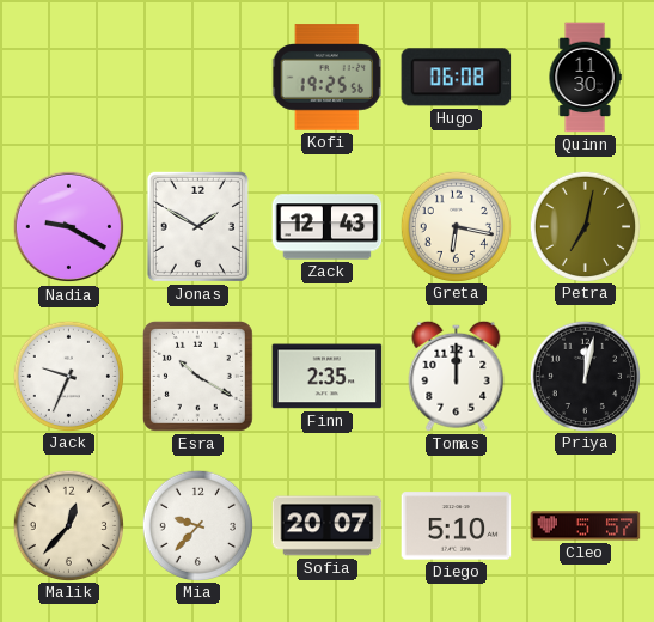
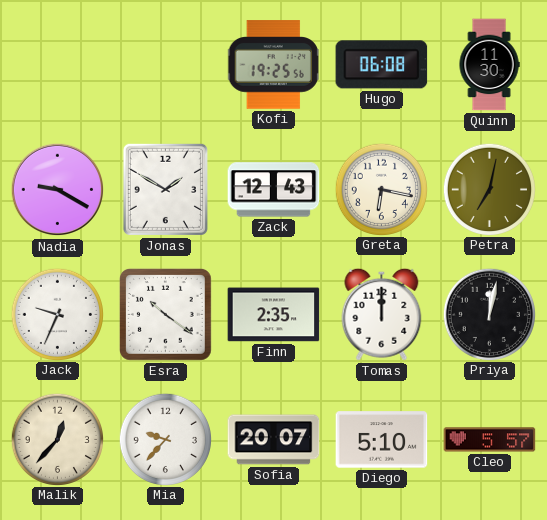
Esra: 10:20 -> 10:21 (166, 315)
